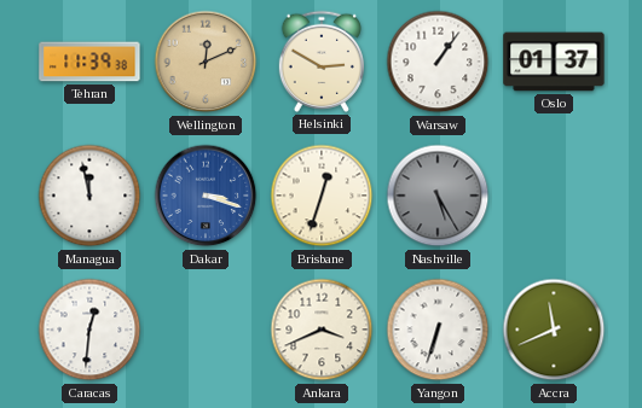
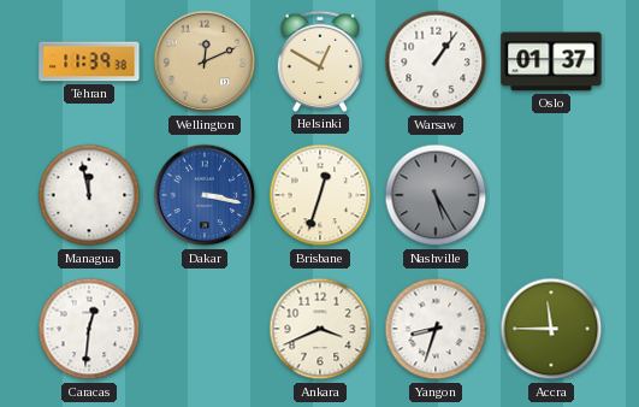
Helsinki: 2:50 -> 12:50 (320, 61)
Dakar: 3:18 -> 3:17 (205, 195)
Yangon: 6:33 -> 8:33 (436, 329)
Accra: 11:41 -> 11:45 (551, 329)
